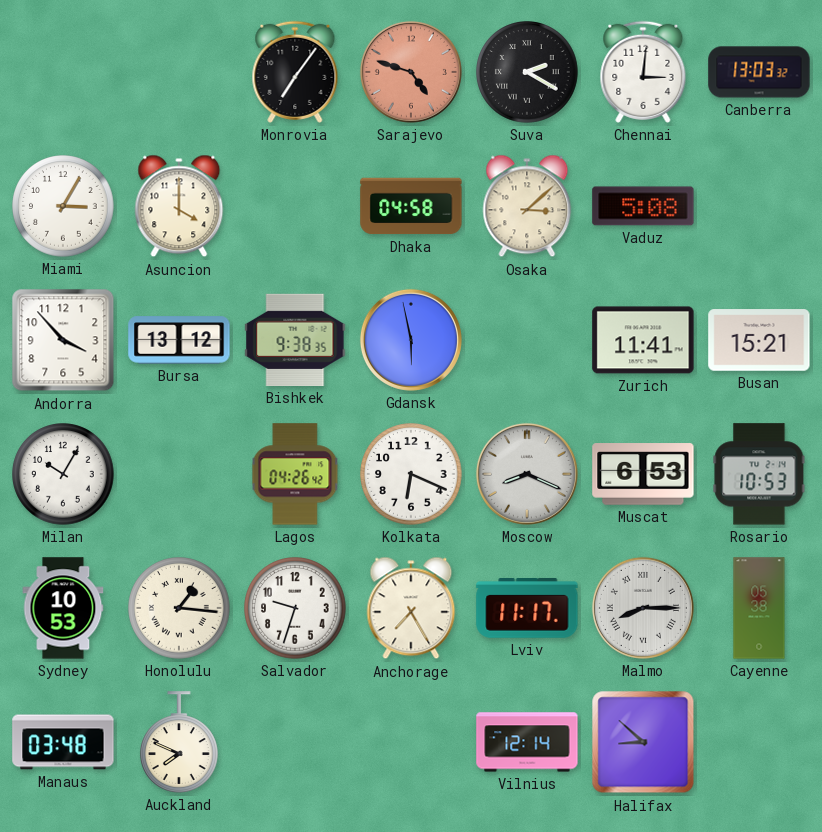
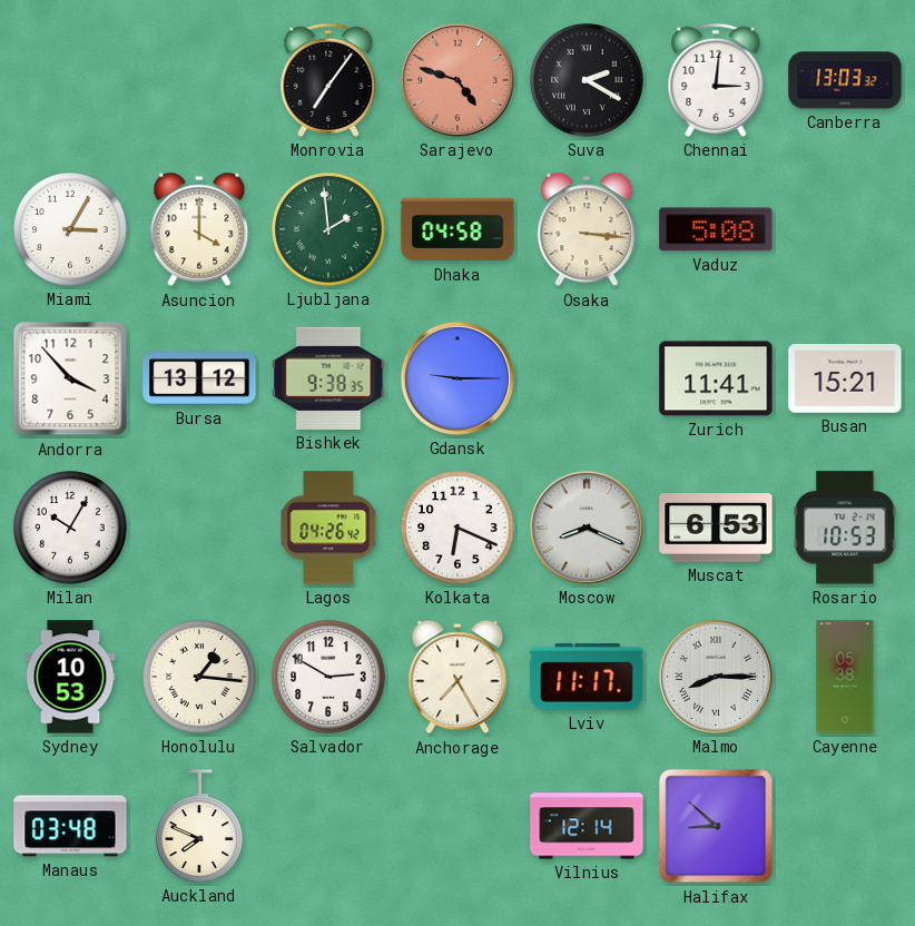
Ljubljana: none -> 1:59 (328, 229)
Osaka: 3:08 -> 3:16 (587, 229)
Gdansk: 5:58 -> 9:15 (457, 378)
Salvador: 9:33 -> 2:50 (328, 677)
